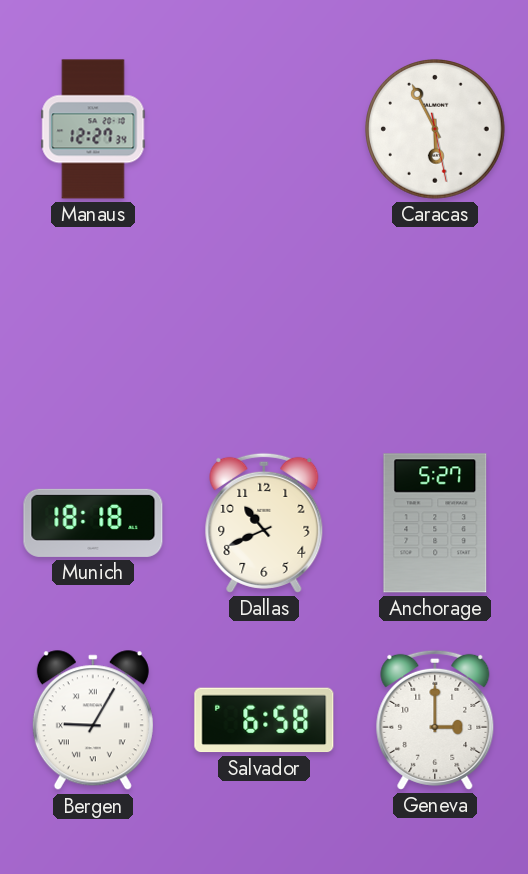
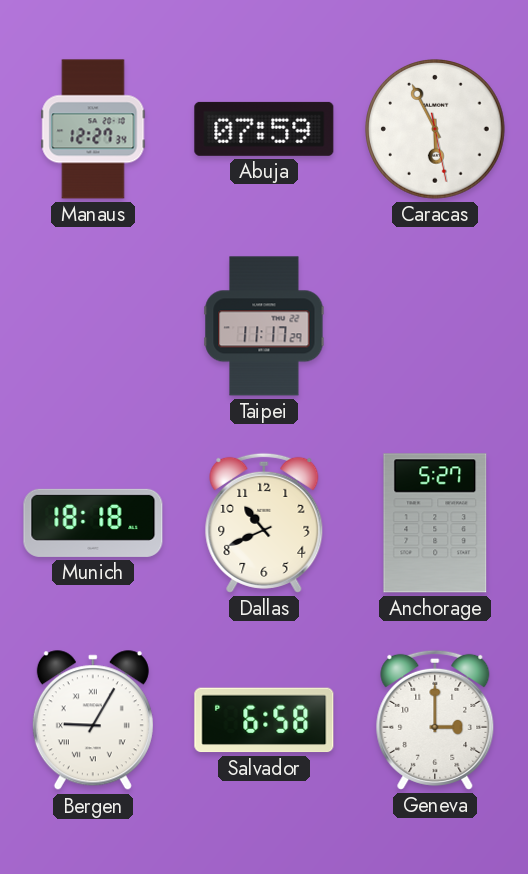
Abuja: none -> 07:59 (264, 129)
Taipei: none -> 11:17 (264, 326)
